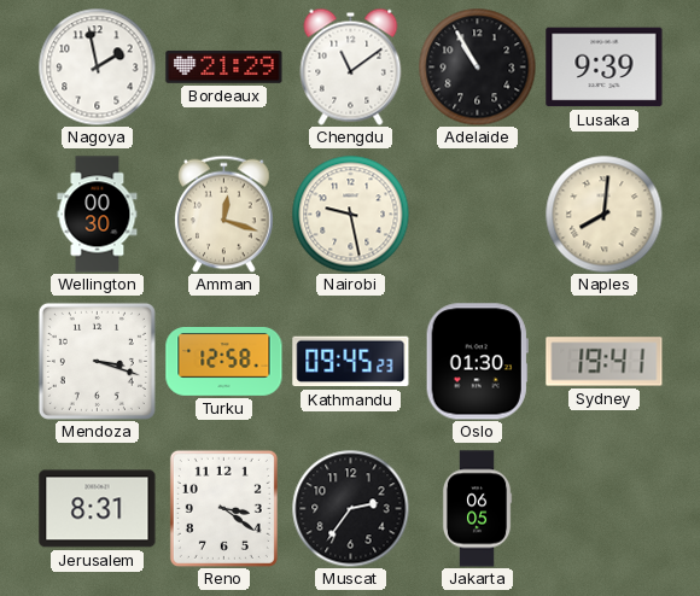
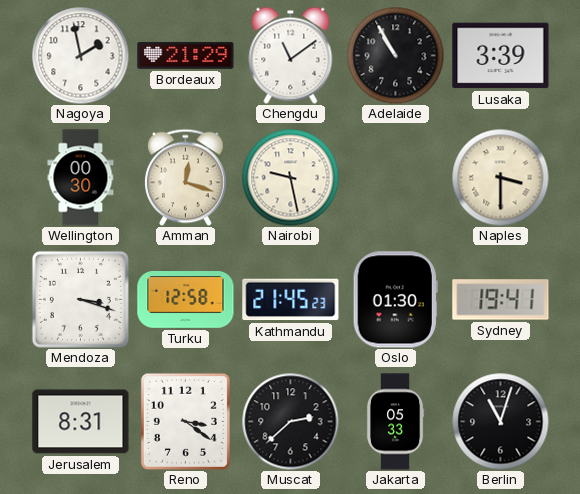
Lusaka: 9:39 -> 3:39 (501, 56)
Naples: 8:01 -> 3:30 (500, 177)
Kathmandu: 09:45 -> 21:45 (291, 300)
Muscat: 2:36 -> 2:38 (290, 421)
Jakarta: 06:05 -> 05:33 (395, 422)
Berlin: none -> 11:03 (500, 421)
